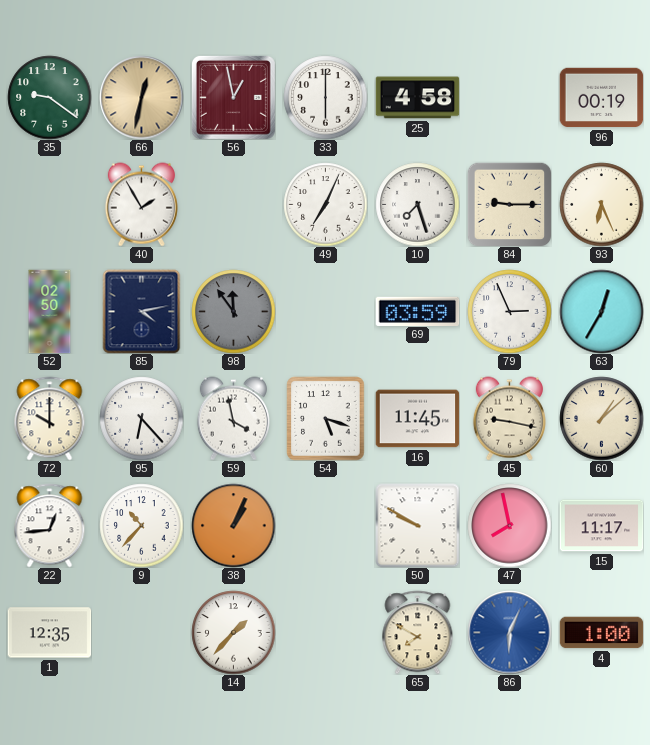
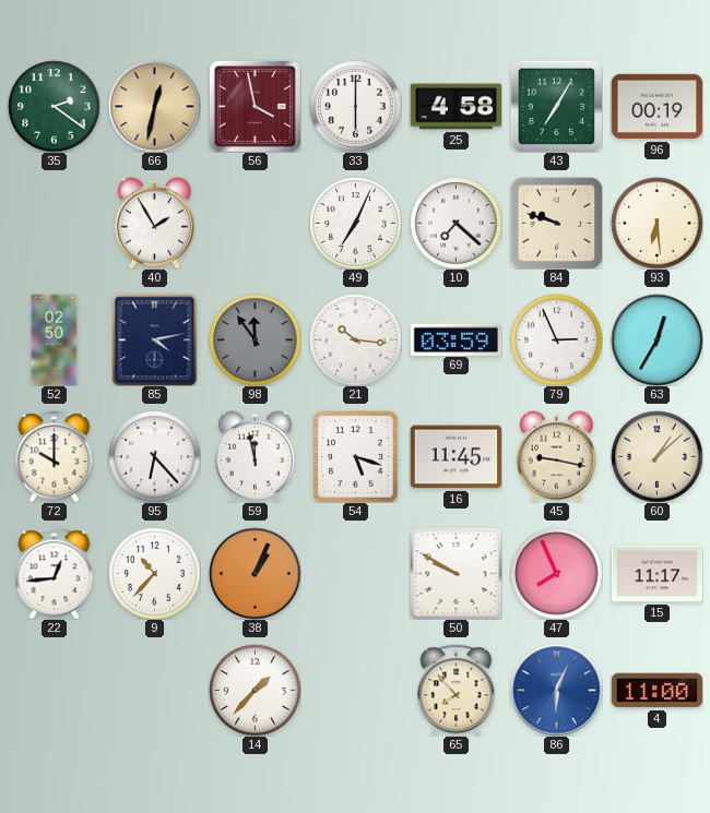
35: 9:21 -> 2:21 (54, 106)
56: 12:58 -> 3:58 (255, 106)
43: none -> 7:05 (556, 106)
10: 7:27 -> 7:22 (455, 223)
84: 9:15 -> 9:48 (556, 223)
93: 6:26 -> 6:29 (656, 223)
21: none -> 10:16 (355, 339)
59: 3:58 -> 11:58 (255, 456)
47: 7:58 -> 7:56 (556, 573)
1: 12:35 -> none (49, 633)
65: 7:50 -> 7:53 (457, 690)
4: 1:00 -> 11:00 (656, 691)
